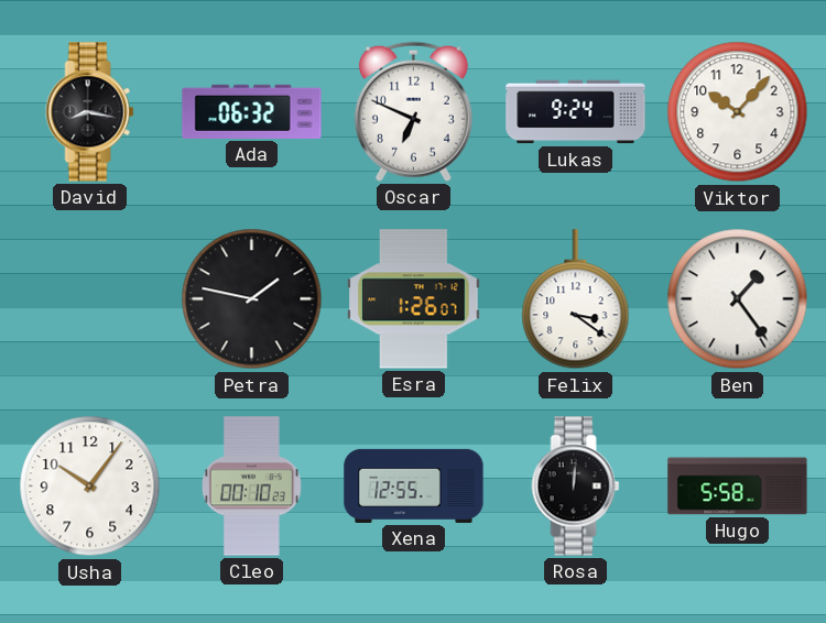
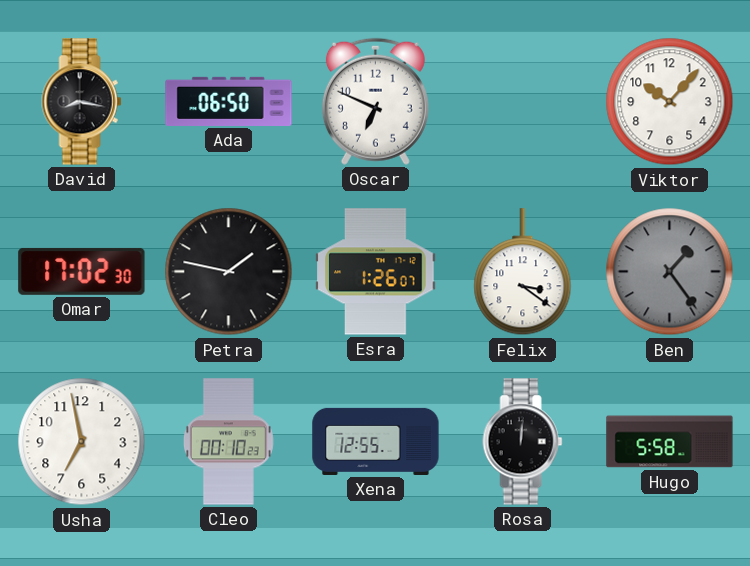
Ada: 06:32 -> 06:50 (229, 101)
Lukas: 9:24 -> none (576, 112)
Omar: none -> 17:02 (82, 271)
Ben dial: white -> grey (670, 272)
Usha: 10:06 -> 6:58 (82, 442)
